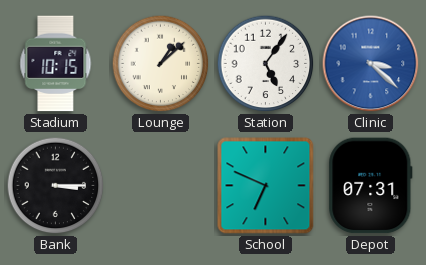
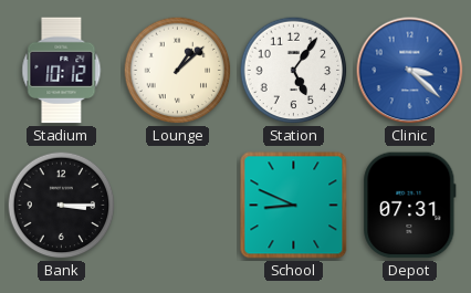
Stadium: 10:15 -> 10:12 (62, 71)
School: 6:49 -> 8:49 (294, 206)
